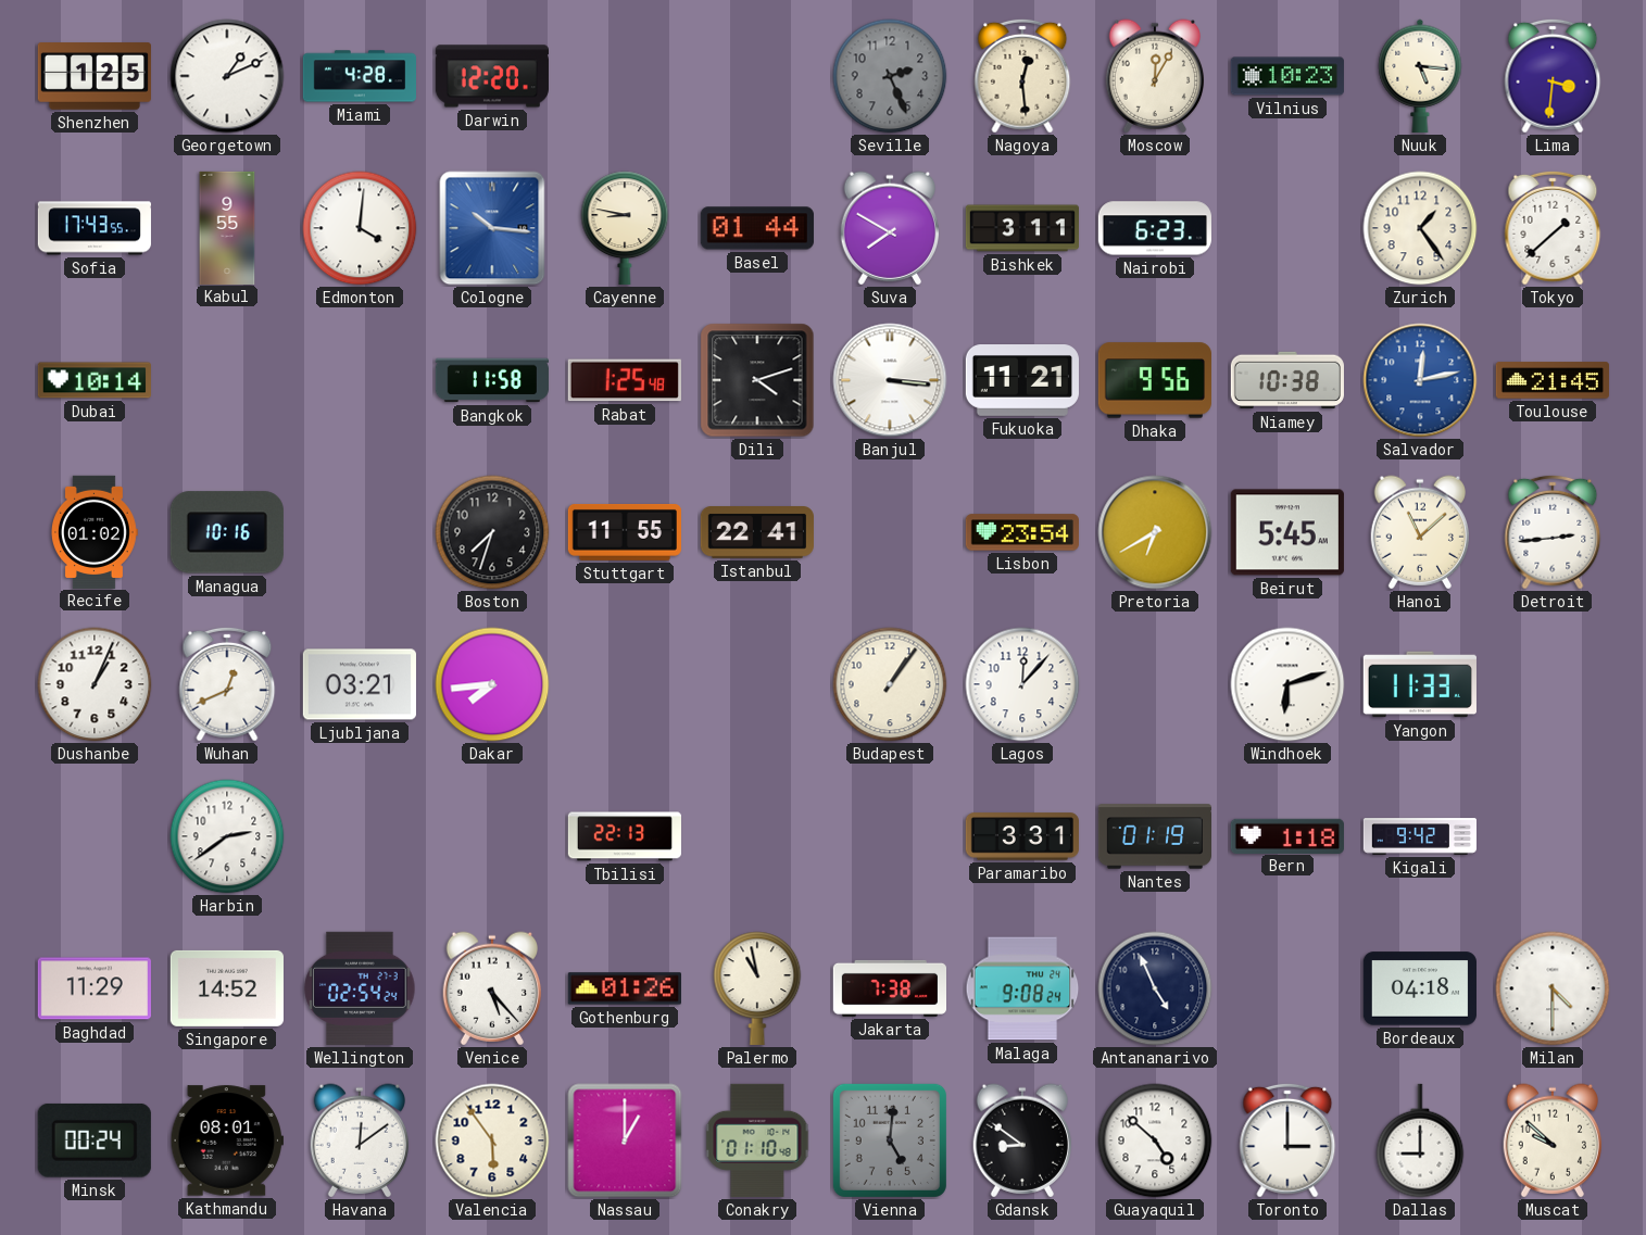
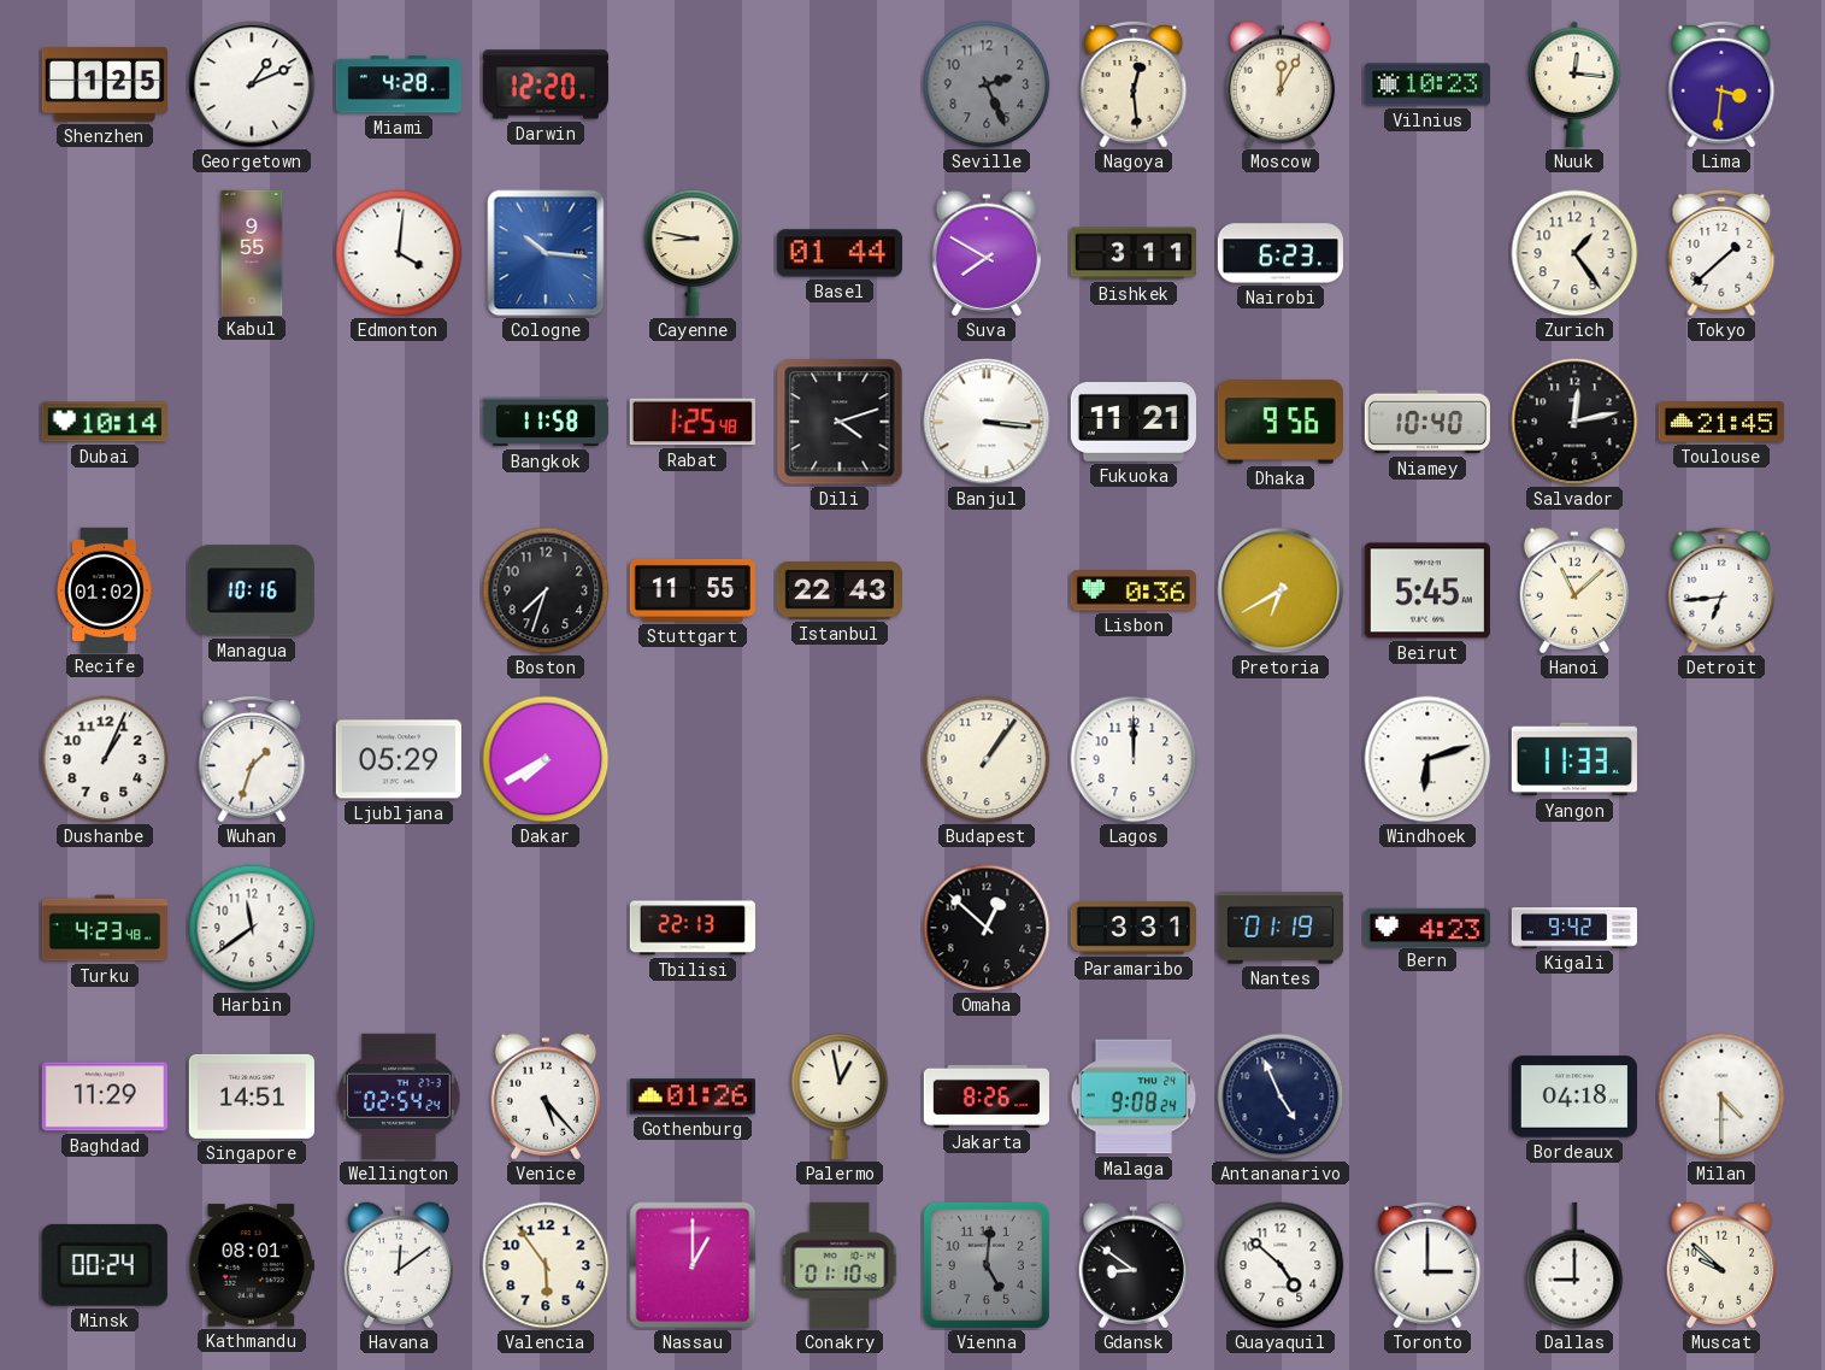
Nuuk: 5:16 -> 12:16 (1574, 84)
Sofia: 17:43 -> none (95, 228)
Niamey: 10:38 -> 10:40 (1427, 422)
Salvador dial: blue -> black (1574, 422)
Istanbul: 22:41 -> 22:43 (840, 592)
Lisbon: 23:54 -> 0:36 (1134, 590)
Detroit: 2:44 -> 6:44 (1721, 590)
Wuhan: 12:41 -> 1:33 (252, 759)
Ljubljana: 03:21 -> 05:29 (399, 759)
Dakar: 7:44 -> 7:40 (546, 759)
Lagos: 12:07 -> 12:00 (1134, 759)
Turku: none -> 4:23 (105, 928)
Harbin: 2:39 -> 11:39 (252, 928)
Omaha: none -> 12:52 (987, 928)
Bern: 1:18 -> 4:23 (1427, 927)
Singapore: 14:52 -> 14:51 (252, 1096)
Palermo: 10:58 -> 12:58 (840, 1096)
Jakarta: 7:38 -> 8:26 (985, 1096)
